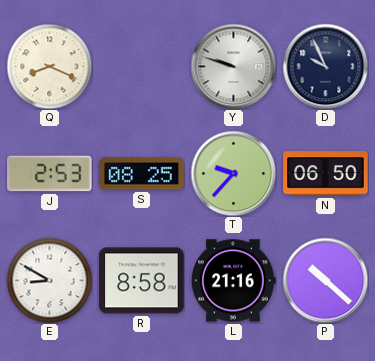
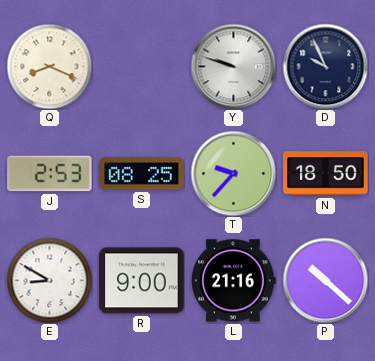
N: 06:50 -> 18:50 (326, 174)
R: 8:58 -> 9:00 (142, 281)
